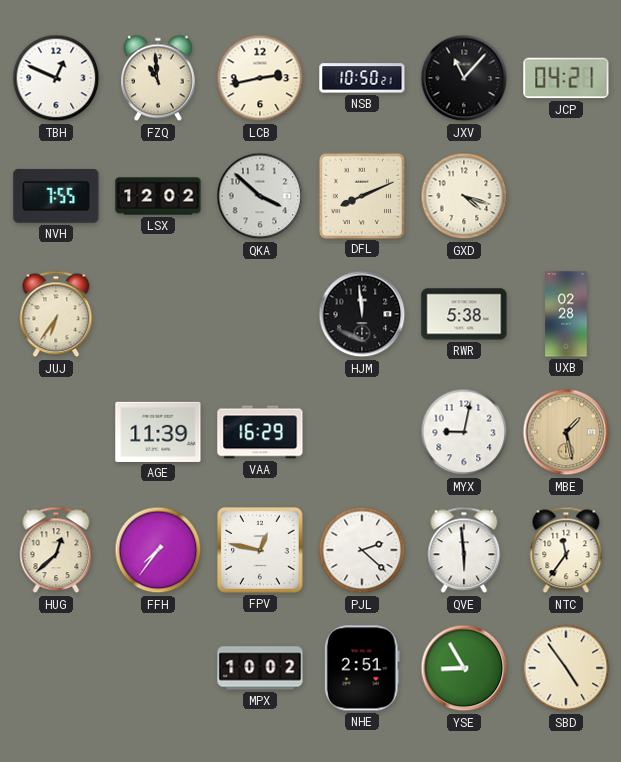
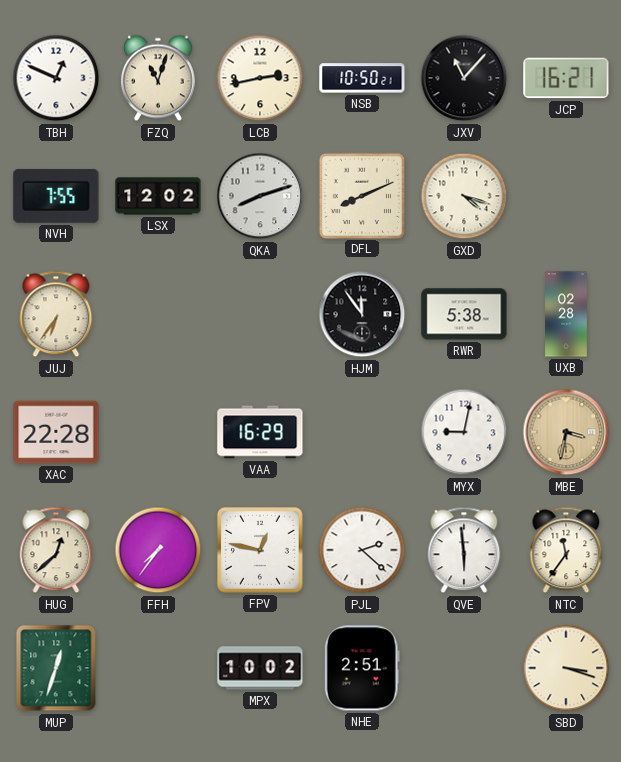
FZQ: 10:59 -> 11:03 (159, 78)
JCP: 04:21 -> 16:21 (566, 78)
QKA: 3:52 -> 8:12 (260, 196)
HJM: 11:59 -> 11:54 (362, 314)
XAC: none -> 22:28 (56, 432)
AGE: 11:39 -> none (158, 432)
MBE: 1:28 -> 3:32 (566, 432)
MUP: none -> 12:33 (56, 668)
YSE: 8:55 -> none (464, 668)
SBD: 4:54 -> 3:18 (566, 668)
